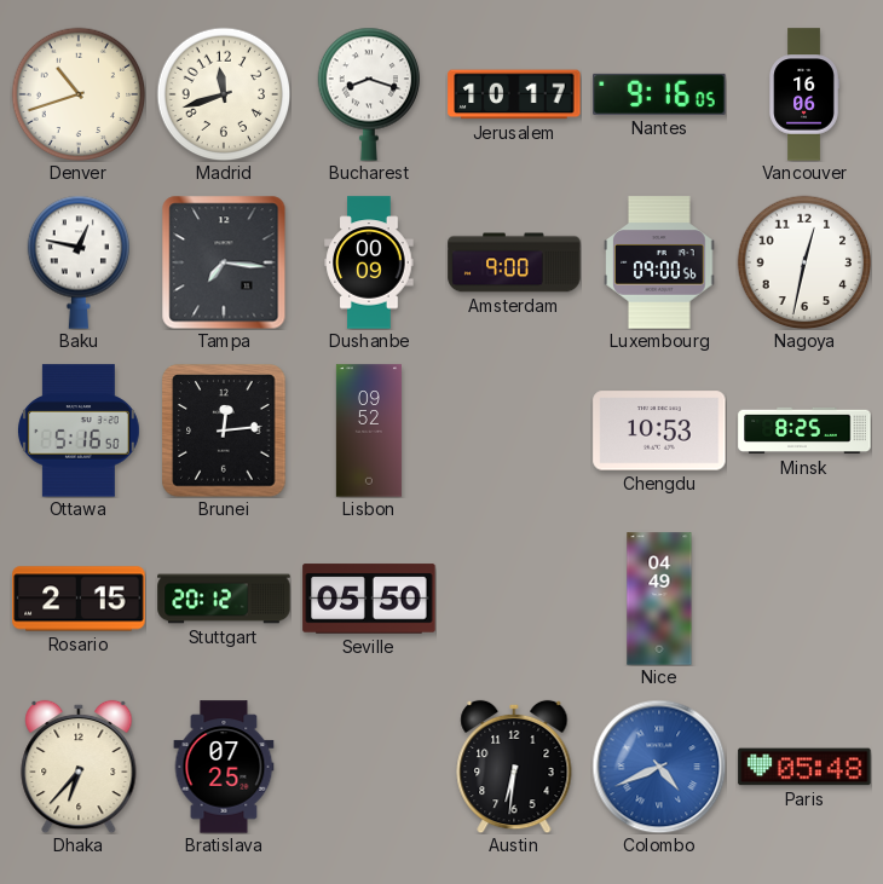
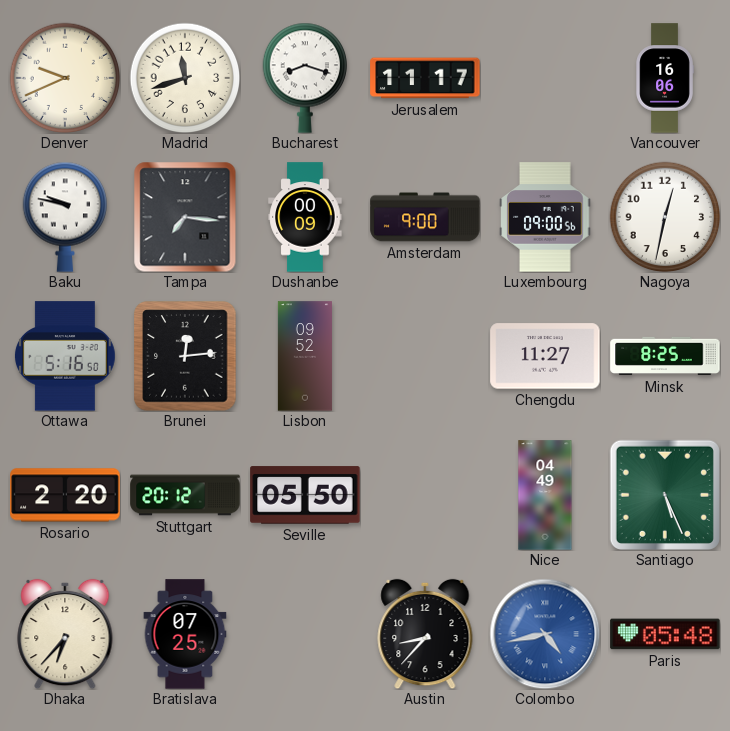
Denver: 10:42 -> 9:41 (65, 78)
Jerusalem: 10:17 -> 11:17 (425, 78)
Nantes: 9:16 -> none (659, 94)
Baku: 12:47 -> 9:47 (64, 217)
Chengdu: 10:53 -> 11:27 (545, 356)
Rosario: 2:15 -> 2:20 (65, 495)
Santiago: none -> 5:26 (665, 495)
Austin: 6:31 -> 8:37 (425, 634)
Colombo: 4:41 -> 4:43 (545, 634)
